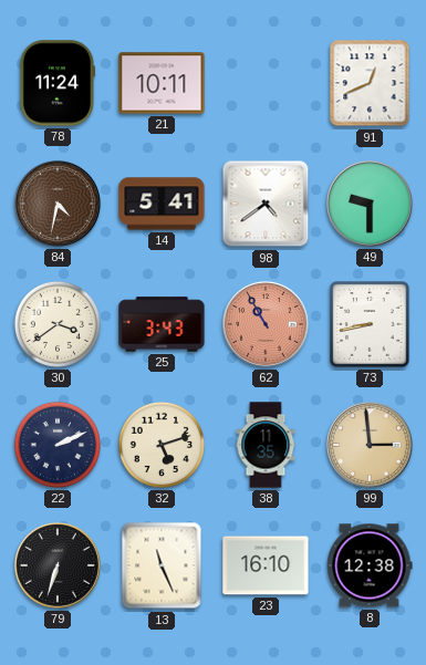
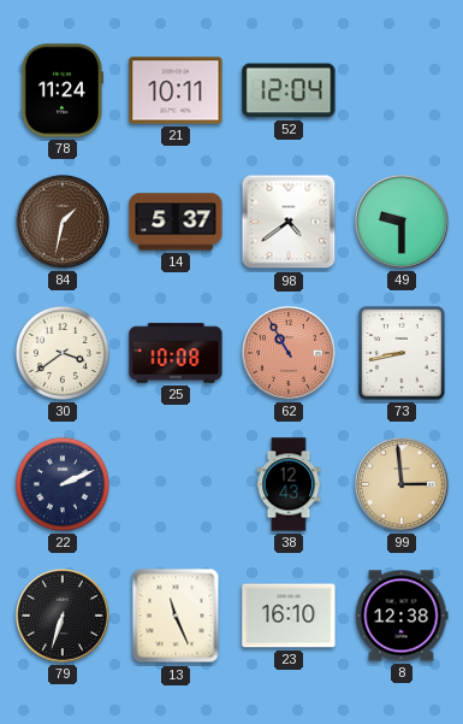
52: none -> 12:04 (289, 90)
91: 12:41 -> none (370, 83)
84: 4:32 -> 1:32 (64, 223)
14: 5:41 -> 5:37 (176, 222)
25: 3:43 -> 10:08 (176, 353)
32: 5:12 -> none (162, 445)
38: 11:35 -> 12:43 (289, 484)
